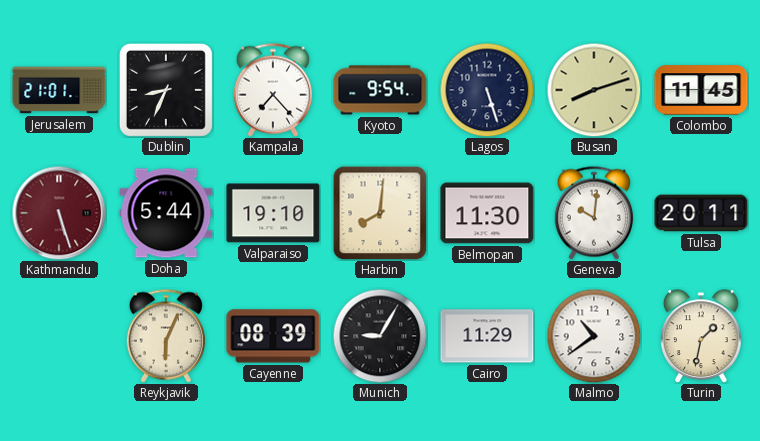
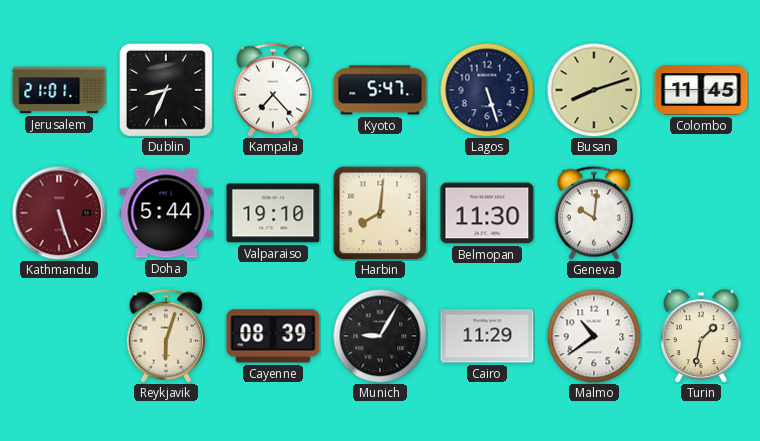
Kyoto: 9:54 -> 5:47 (380, 90)
Tulsa: 20:11 -> none (701, 213)
Reykjavik: 6:04 -> 6:03 (166, 336)
